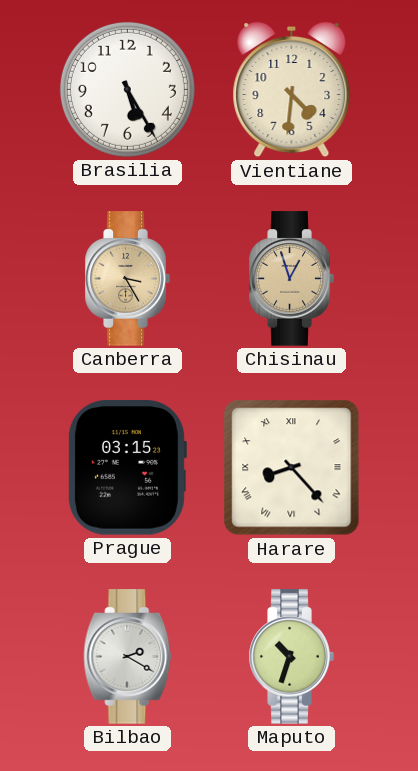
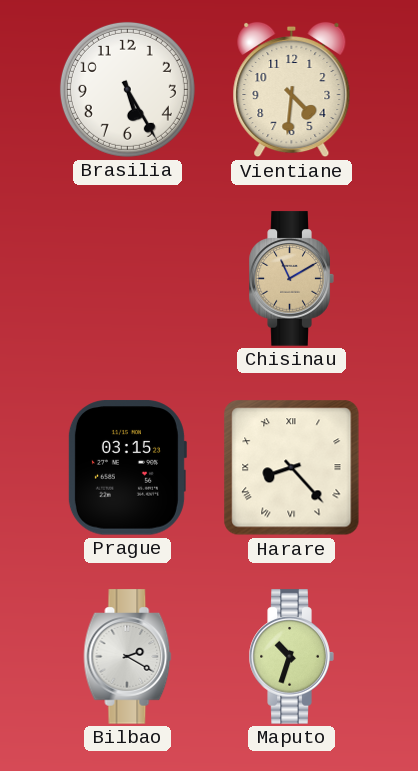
Canberra: 3:25 -> none (127, 279)
Chisinau: 12:57 -> 11:10 (291, 279)
